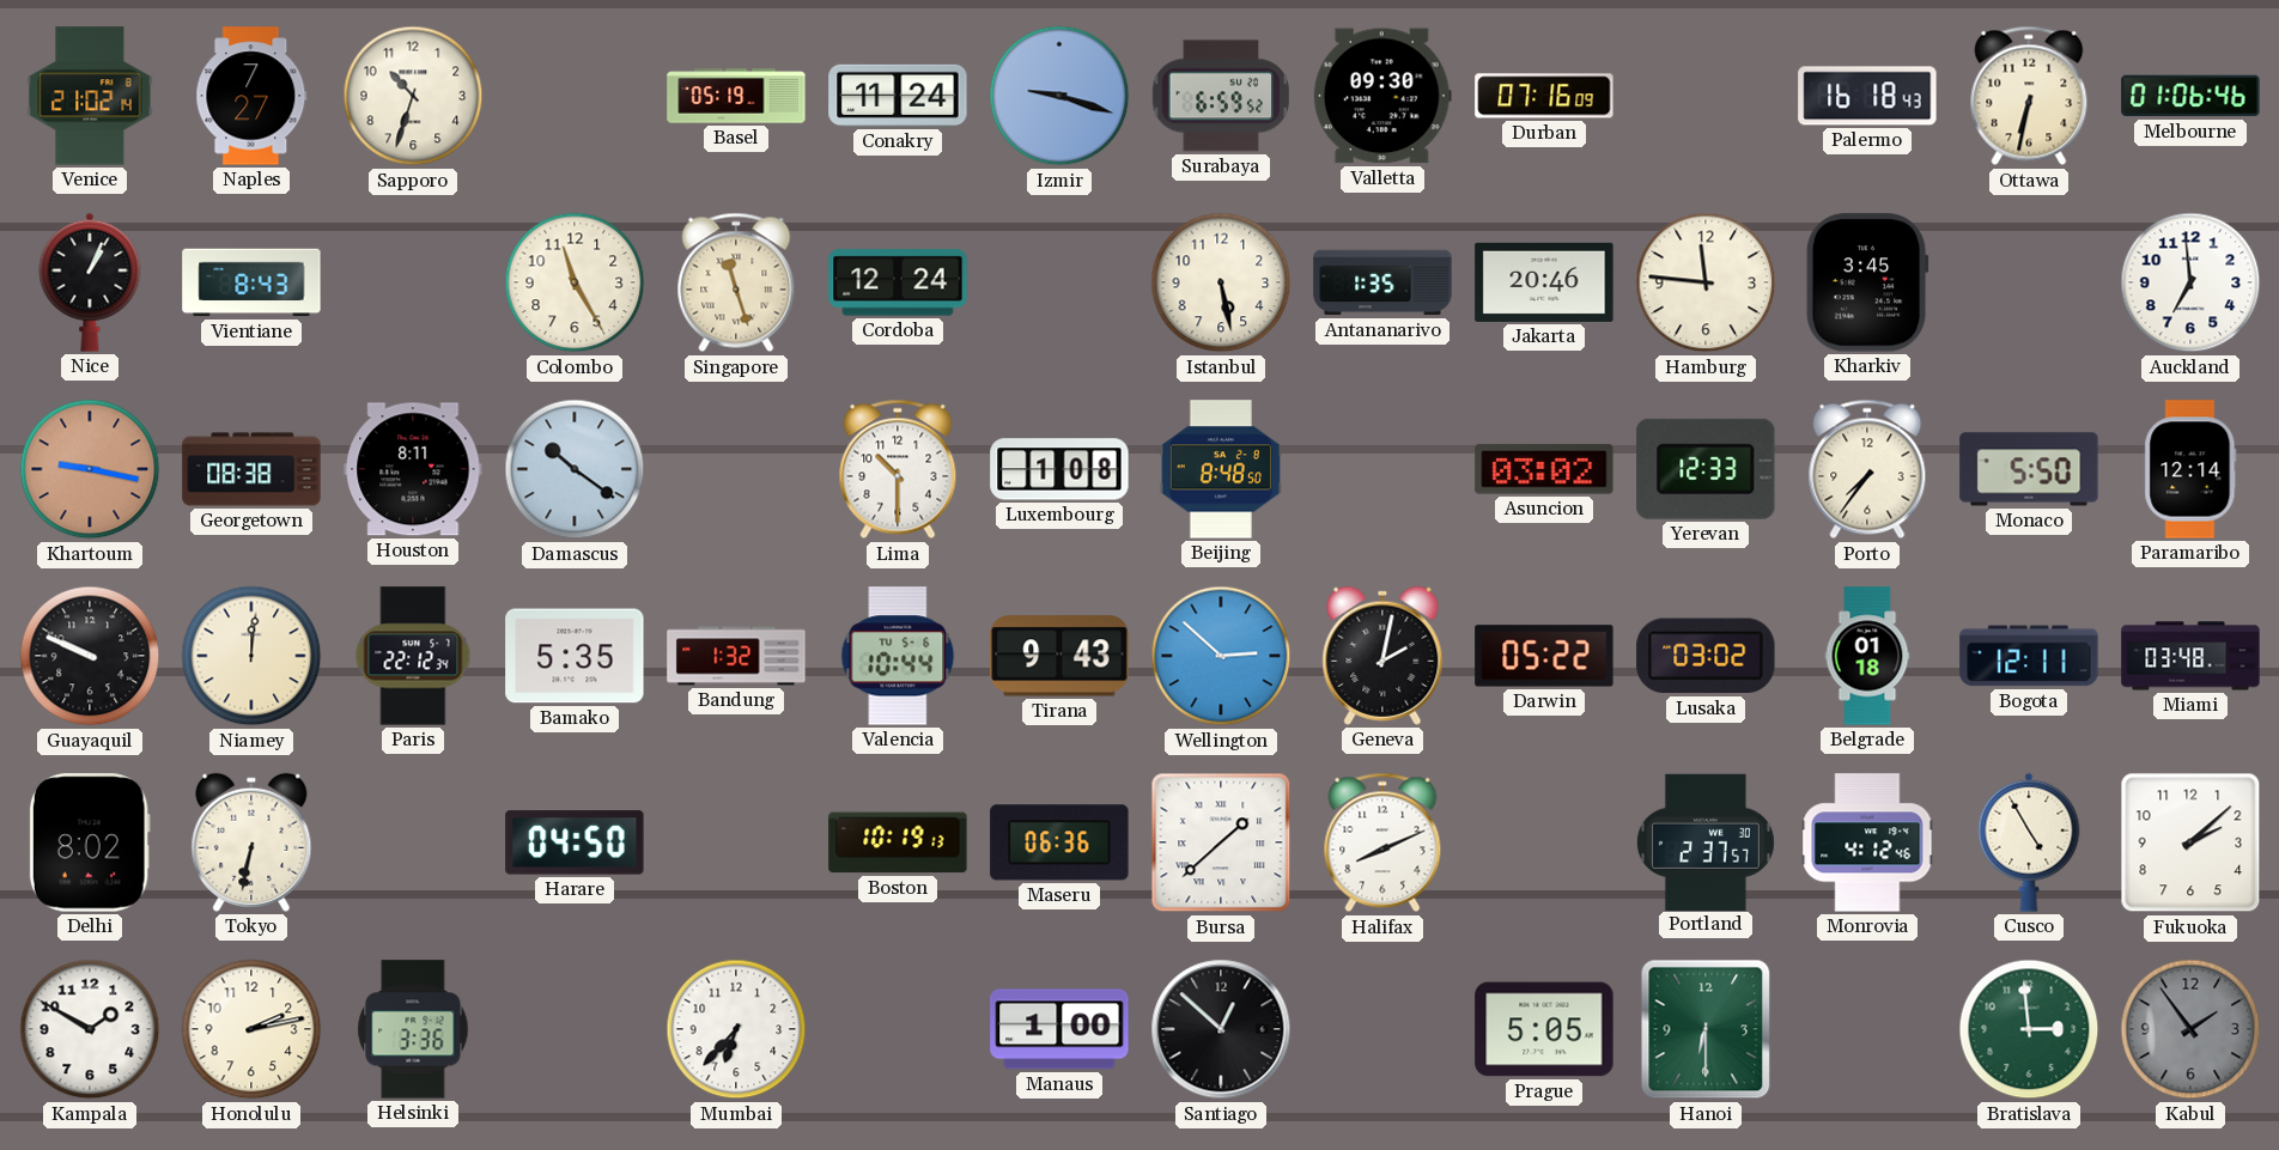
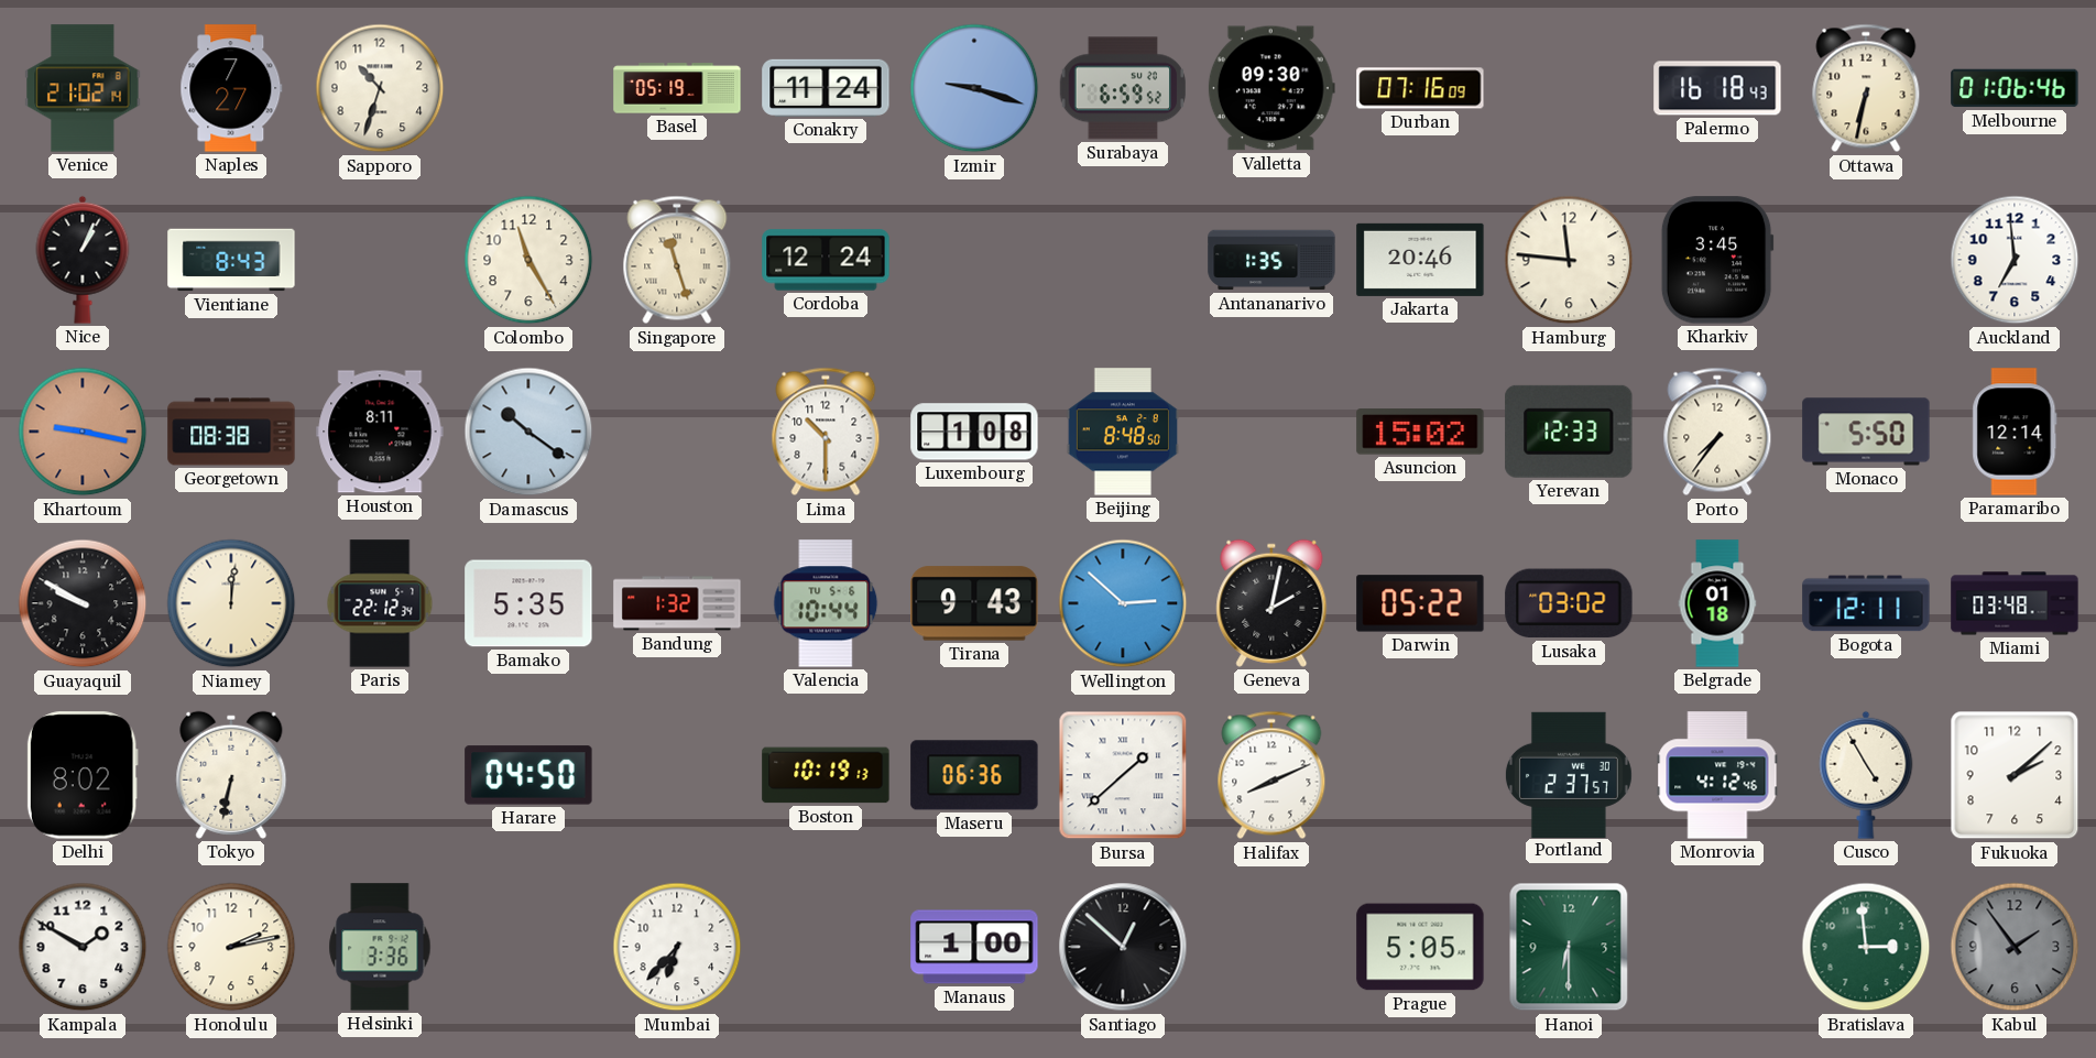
Istanbul: 5:28 -> none (1221, 282)
Asuncion: 03:02 -> 15:02 (1420, 432)
Guayaquil: 9:49 -> 9:50 (83, 603)
